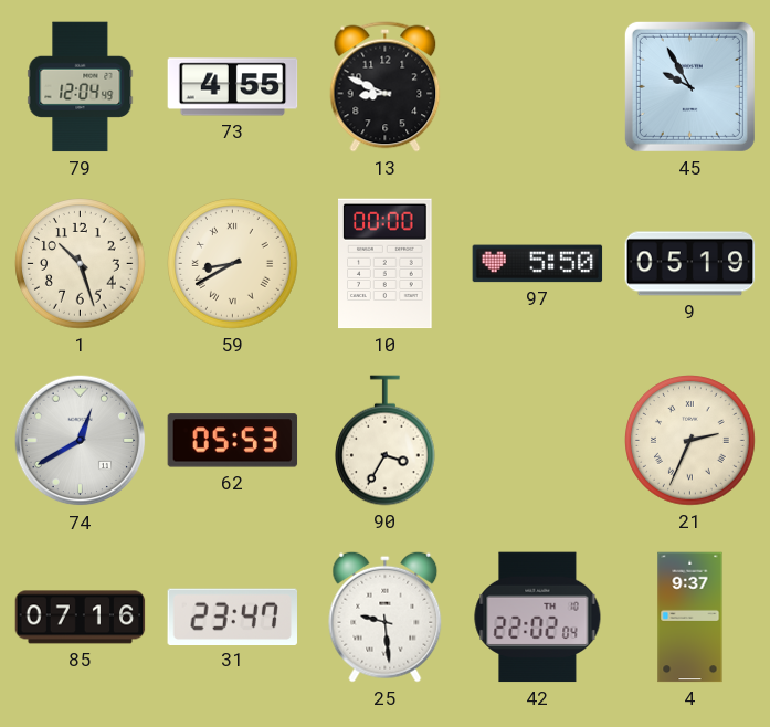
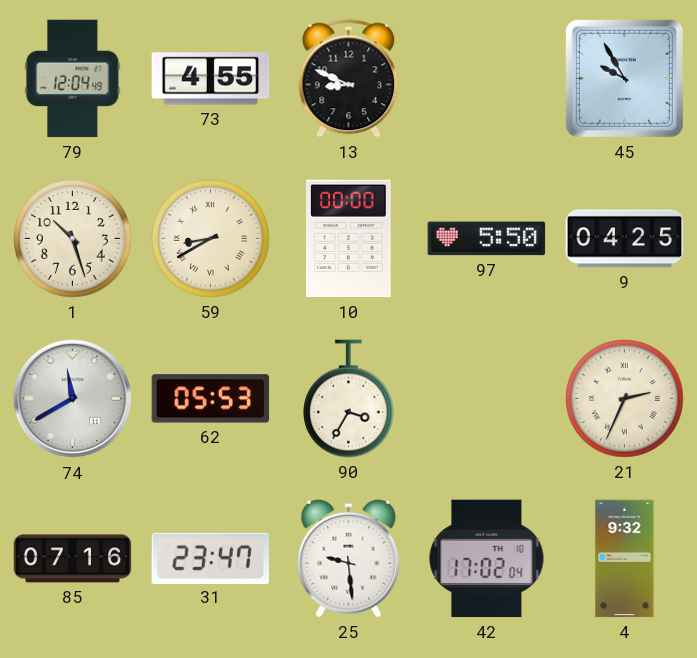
9: 05:19 -> 04:25 (625, 239)
74: 12:40 -> 11:40 (73, 399)
42: 22:02 -> 17:02 (487, 559)
4: 9:37 -> 9:32 (625, 559)
